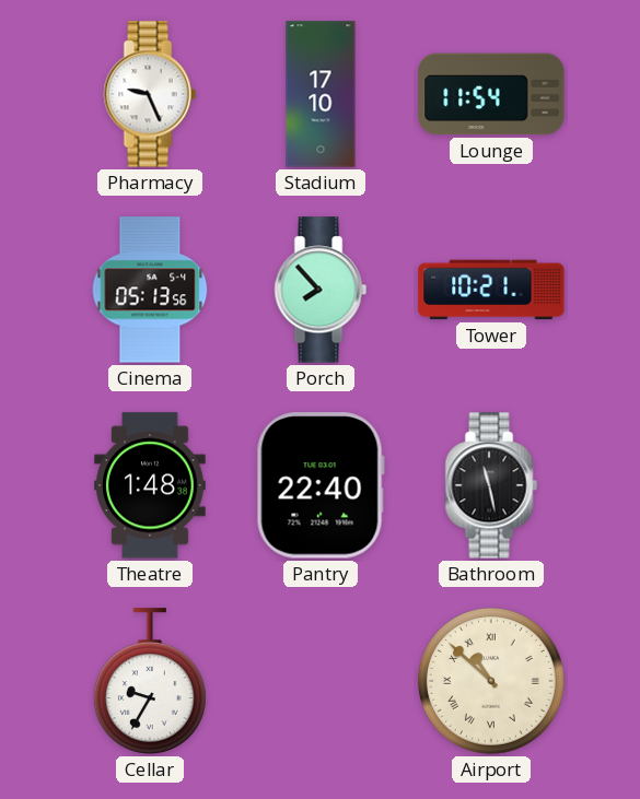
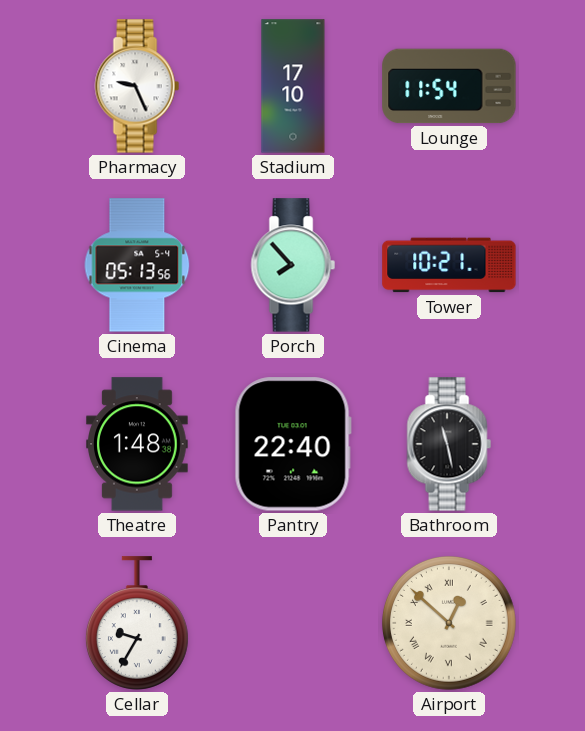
Airport: 10:52 -> 12:52 (449, 623)
